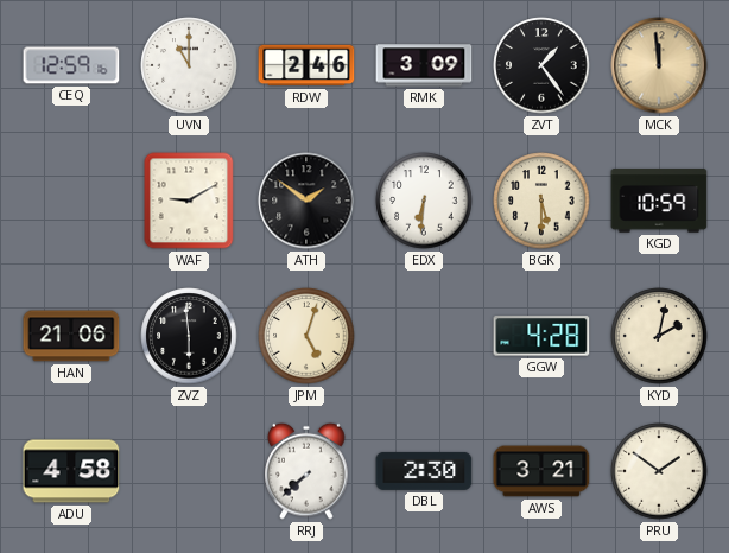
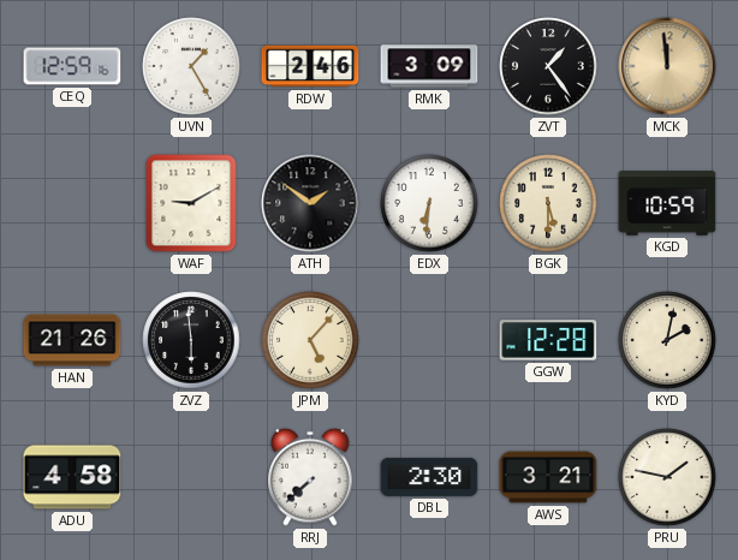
UVN: 11:00 -> 1:25 (191, 66)
HAN: 21:06 -> 21:26 (72, 340)
JPM: 5:03 -> 5:07 (310, 340)
GGW: 4:28 -> 12:28 (548, 340)
PRU: 1:51 -> 1:47 (667, 477)
